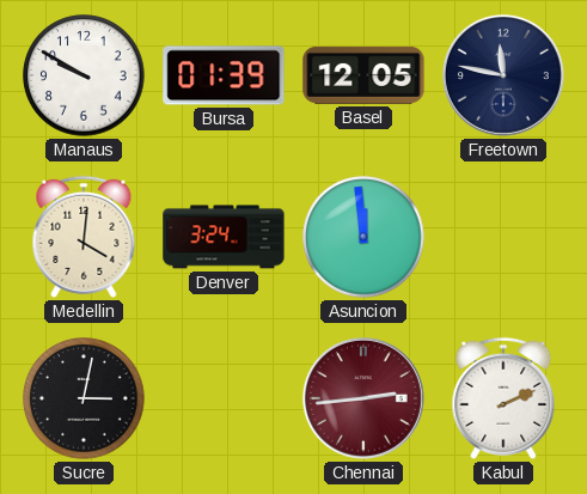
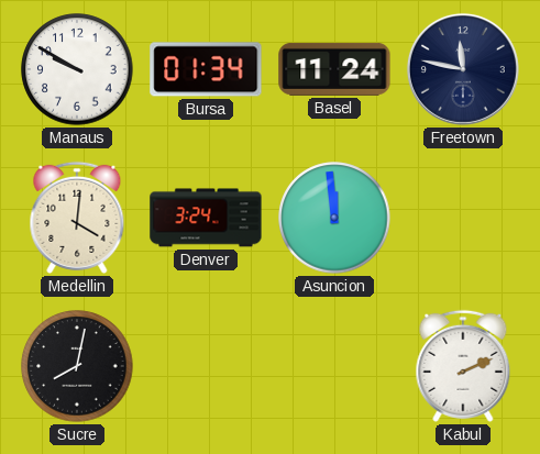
Bursa: 01:39 -> 01:34 (206, 69)
Basel: 12:05 -> 11:24 (334, 69)
Sucre: 3:02 -> 8:02 (77, 366)
Chennai: 2:44 -> none (363, 398)
